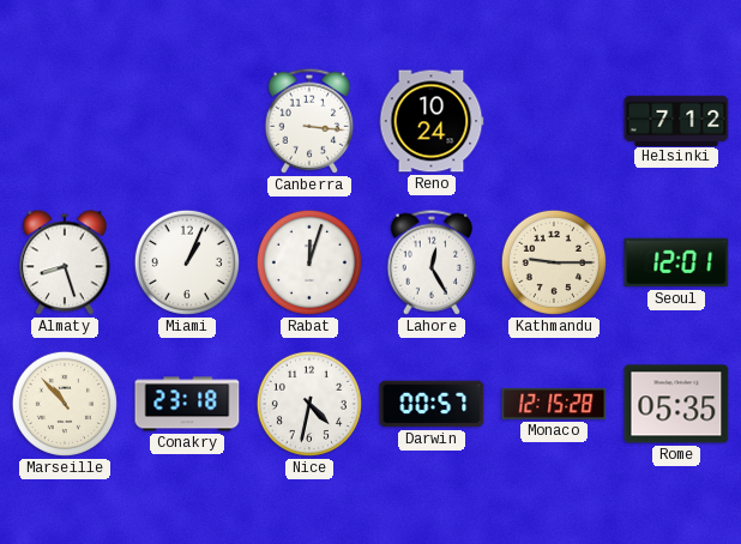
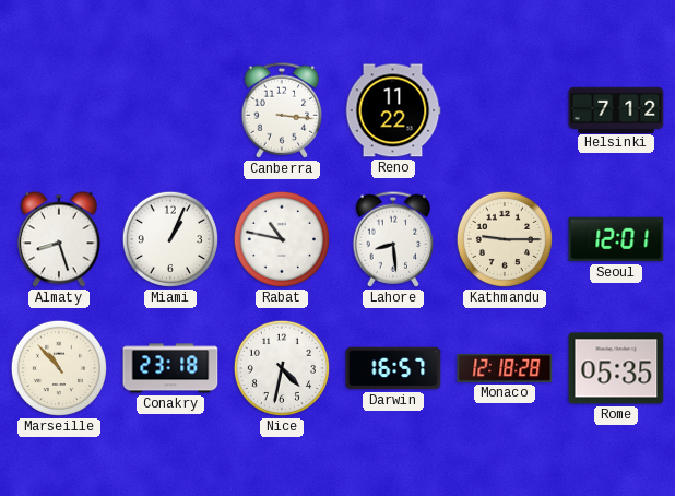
Reno: 10:24 -> 11:22 (393, 110)
Rabat: 12:03 -> 10:47 (282, 239)
Lahore: 12:25 -> 8:29 (393, 239)
Darwin: 00:57 -> 16:57 (393, 368)
Monaco: 12:15 -> 12:18 (505, 368)
